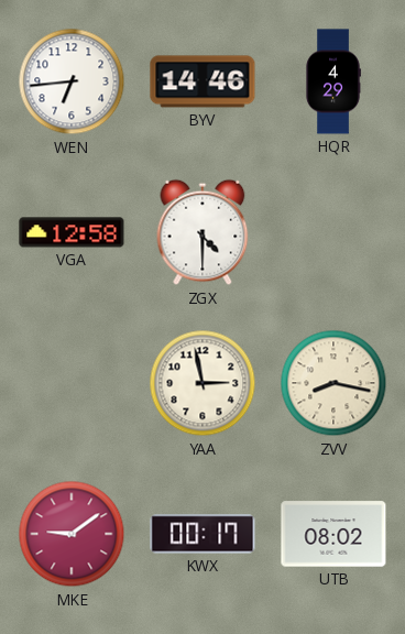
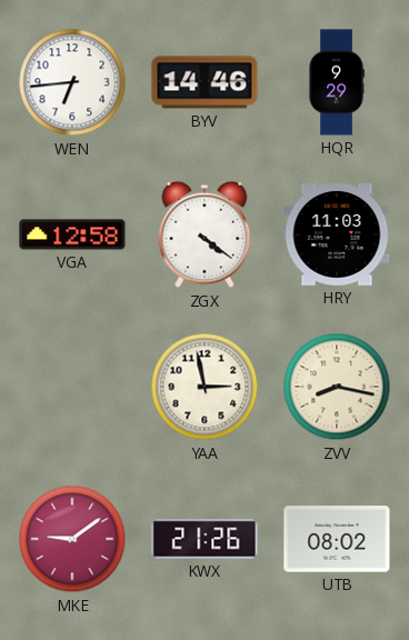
HQR: 4:29 -> 9:29 (337, 82)
ZGX: 4:30 -> 4:21 (205, 234)
HRY: none -> 11:03 (337, 236)
KWX: 00:17 -> 21:26 (205, 539)
